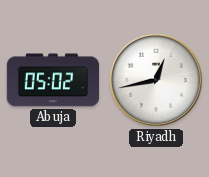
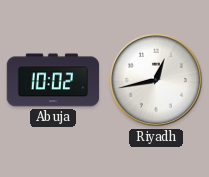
Abuja: 05:02 -> 10:02 (53, 80)
